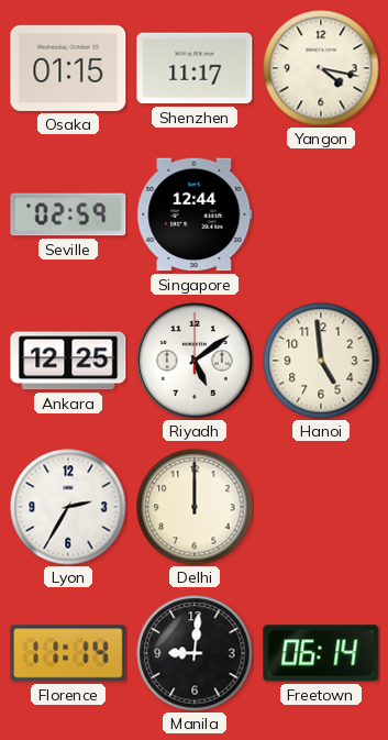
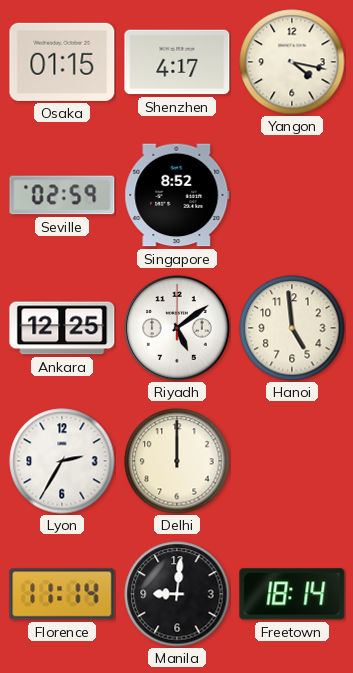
Shenzhen: 11:17 -> 4:17 (177, 62)
Singapore: 12:44 -> 8:52 (177, 195)
Freetown: 06:14 -> 18:14 (292, 594)
